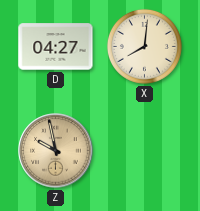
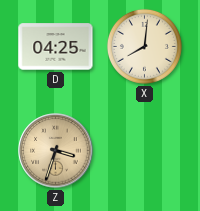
D: 04:27 -> 04:25 (56, 47)
Z: 9:58 -> 3:33 (56, 151)
